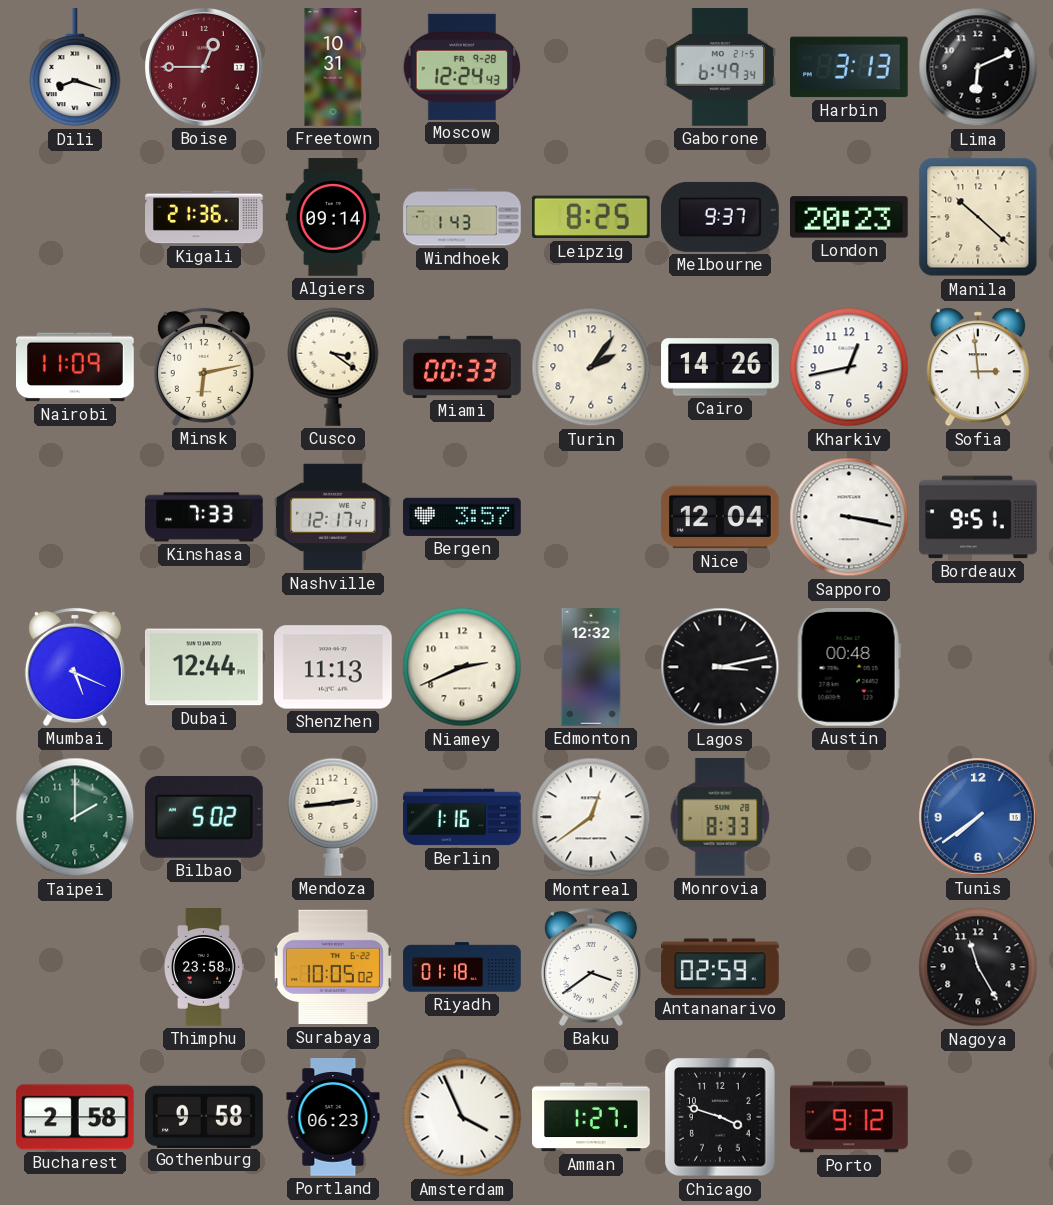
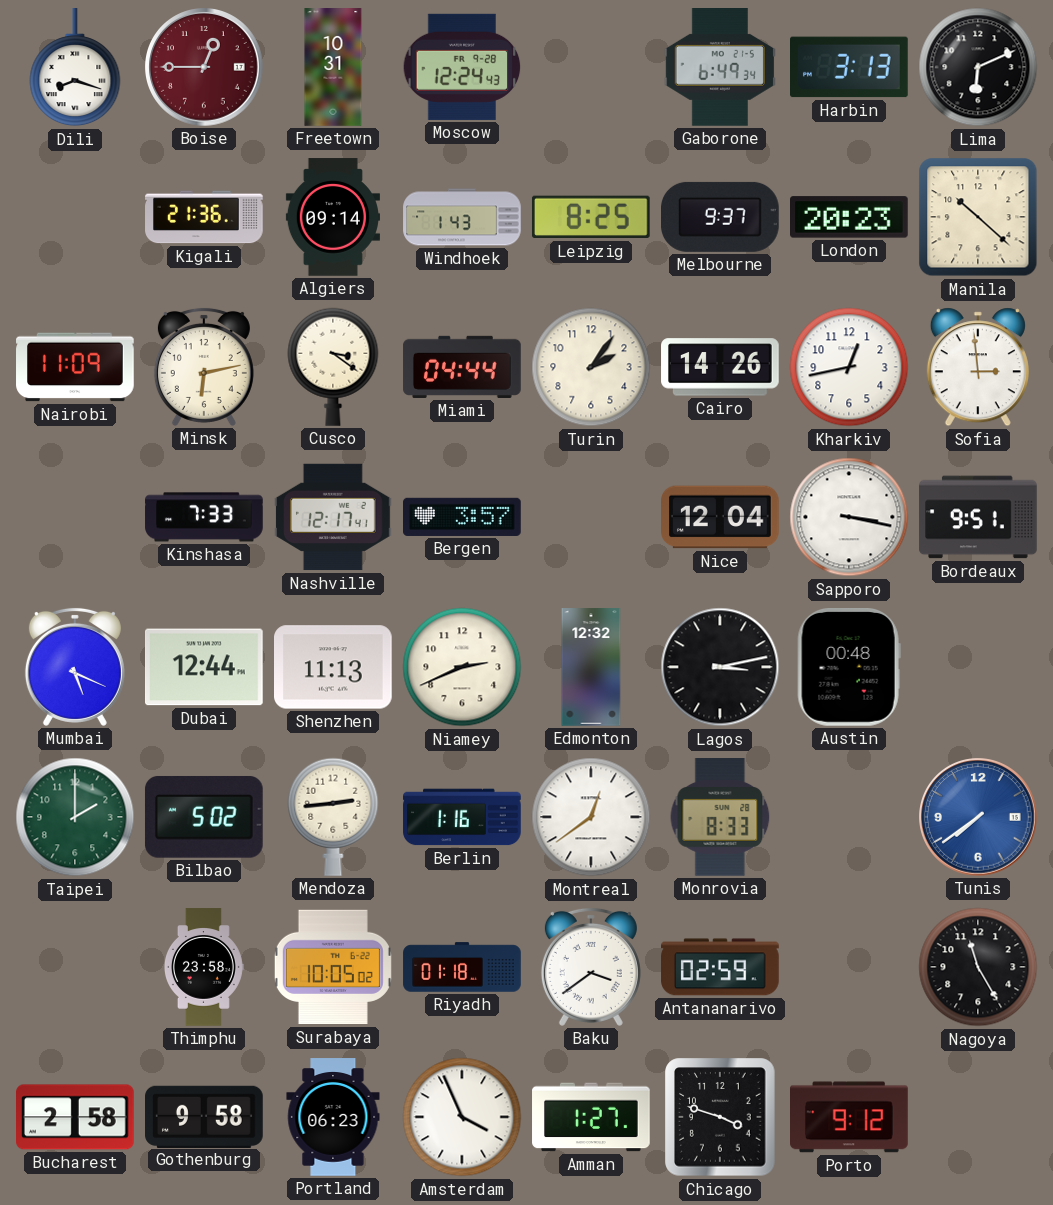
Miami: 00:33 -> 04:44 (462, 367)
